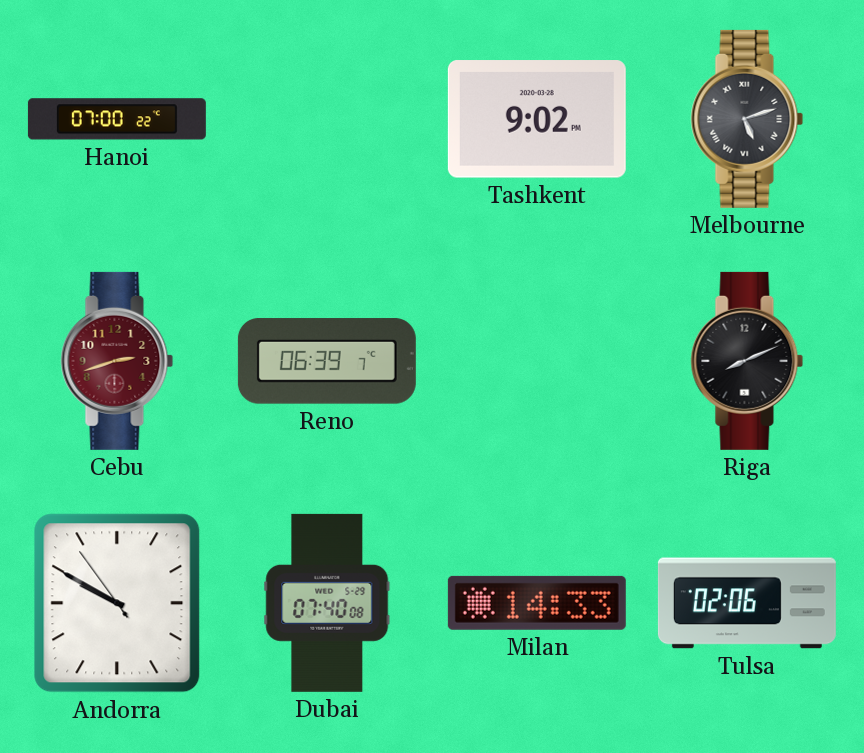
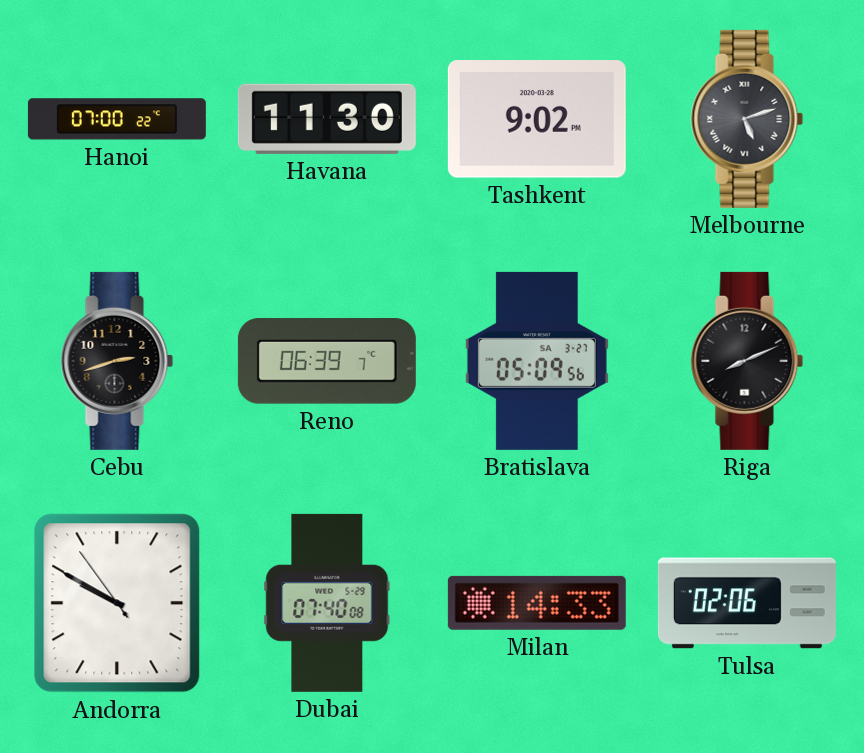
Havana: none -> 11:30 (327, 119)
Cebu dial: burgundy -> black (117, 361)
Bratislava: none -> 05:09 (537, 361)
